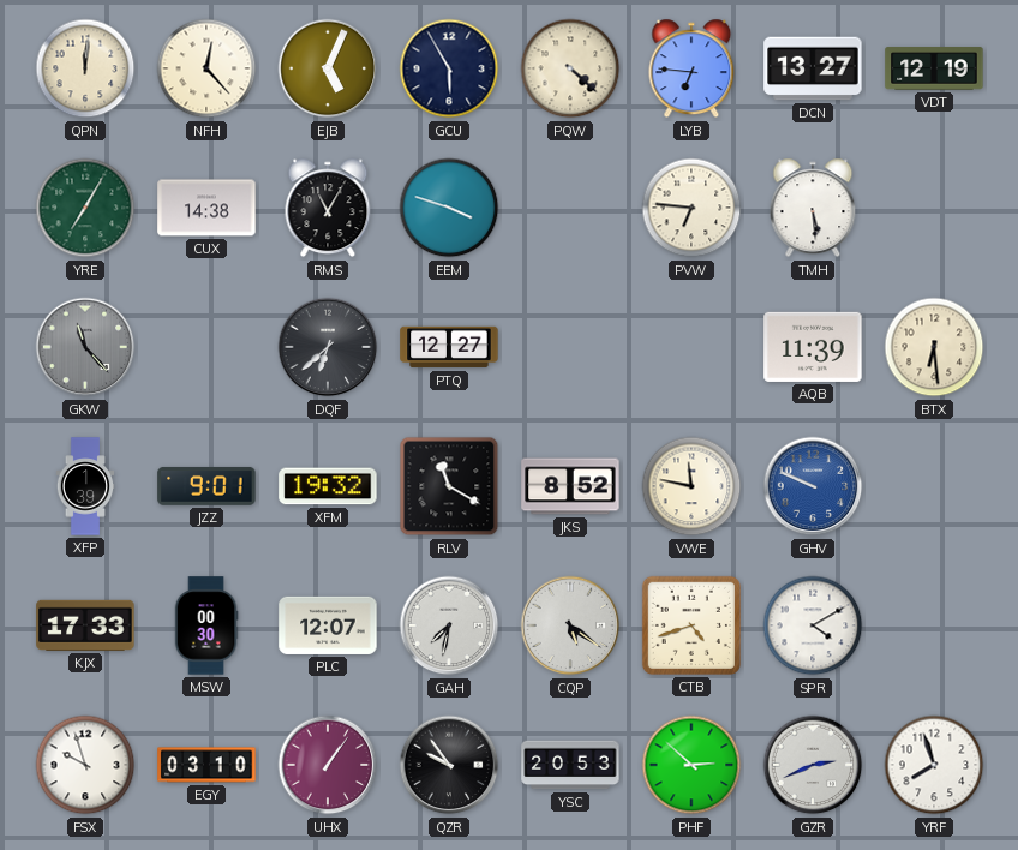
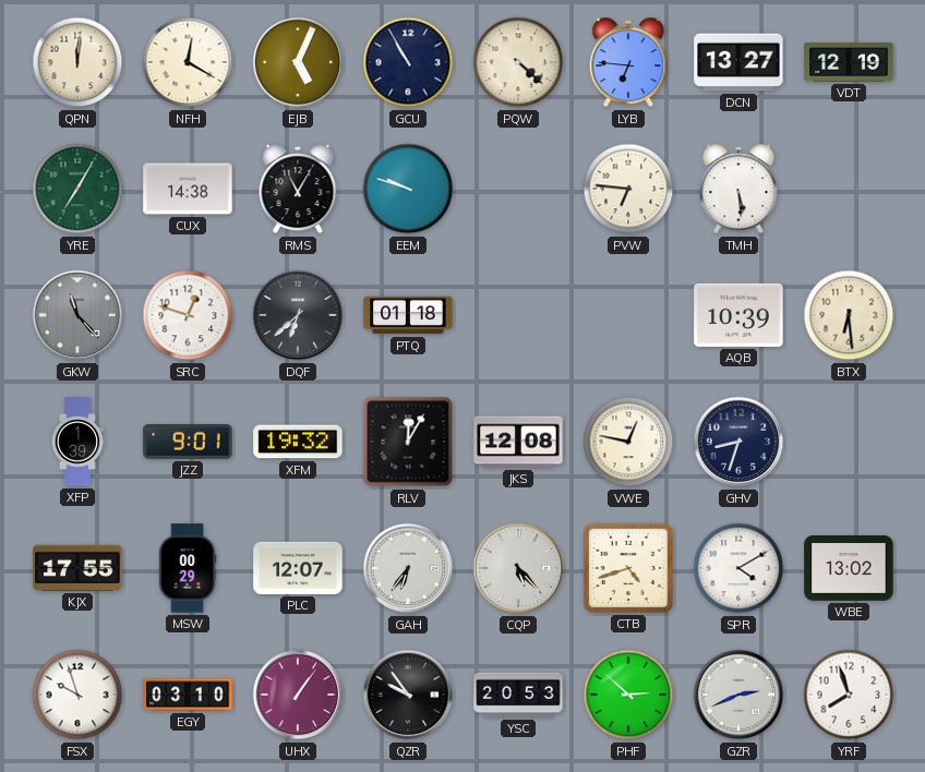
NFH: 12:23 -> 12:20 (188, 62)
GCU: 5:55 -> 10:55 (408, 62)
EEM: 3:48 -> 9:48 (408, 189)
SRC: none -> 12:48 (188, 315)
PTQ: 12:27 -> 01:18 (408, 315)
AQB: 11:39 -> 10:39 (738, 315)
RLV: 11:20 -> 12:05 (408, 442)
JKS: 8:52 -> 12:08 (518, 442)
VWE: 11:47 -> 12:47 (628, 442)
GHV: 9:49 -> 8:33 (738, 442)
GHV dial: blue -> navy (738, 442)
KJX: 17:33 -> 17:55 (77, 568)
MSW: 00:30 -> 00:29 (188, 568)
GAH: 7:32 -> 6:36 (408, 568)
CQP: 5:21 -> 5:23 (518, 568)
WBE: none -> 13:02 (849, 569)
